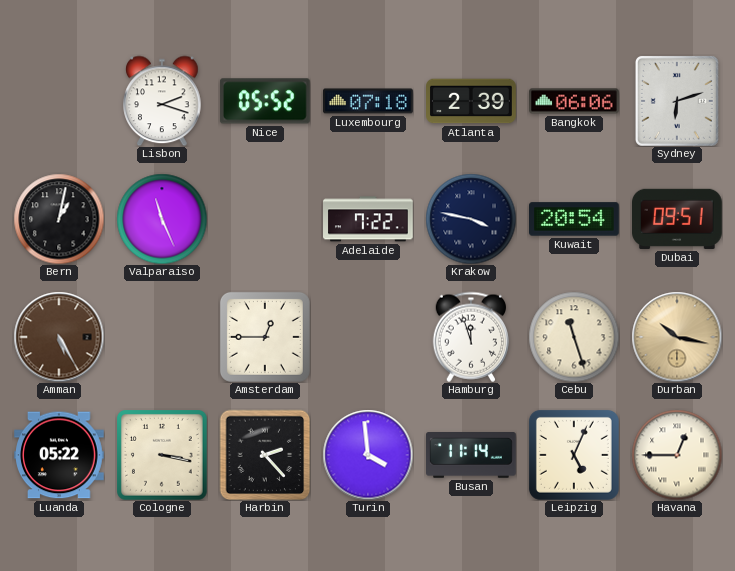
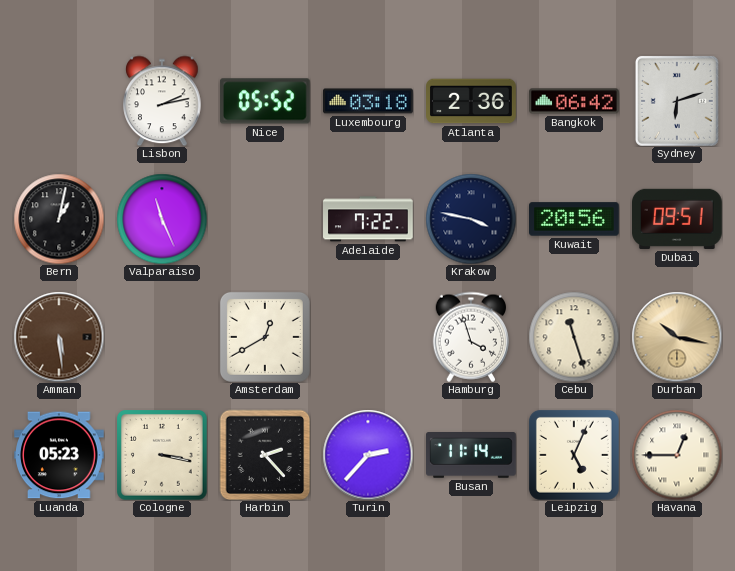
Lisbon: 2:18 -> 2:13 (162, 101)
Luxembourg: 07:18 -> 03:18 (369, 101)
Atlanta: 2:39 -> 2:36 (471, 101)
Bangkok: 06:06 -> 06:42 (575, 101)
Kuwait: 20:54 -> 20:56 (575, 219)
Amman: 5:25 -> 5:29 (59, 337)
Amsterdam: 12:45 -> 12:40 (265, 337)
Hamburg: 11:57 -> 3:57 (470, 337)
Luanda: 05:22 -> 05:23 (60, 455)
Turin: 3:59 -> 2:37 (368, 455)
